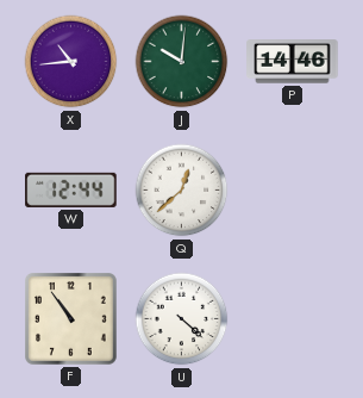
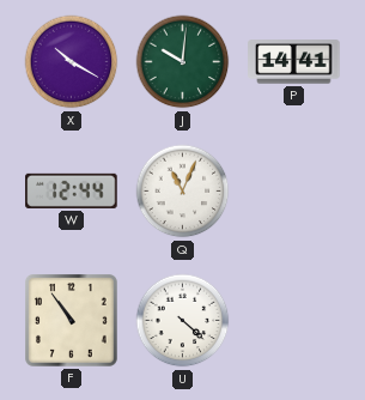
X: 10:44 -> 10:20 (72, 62)
P: 14:46 -> 14:41 (294, 62)
Q: 12:38 -> 11:04 (183, 192)
